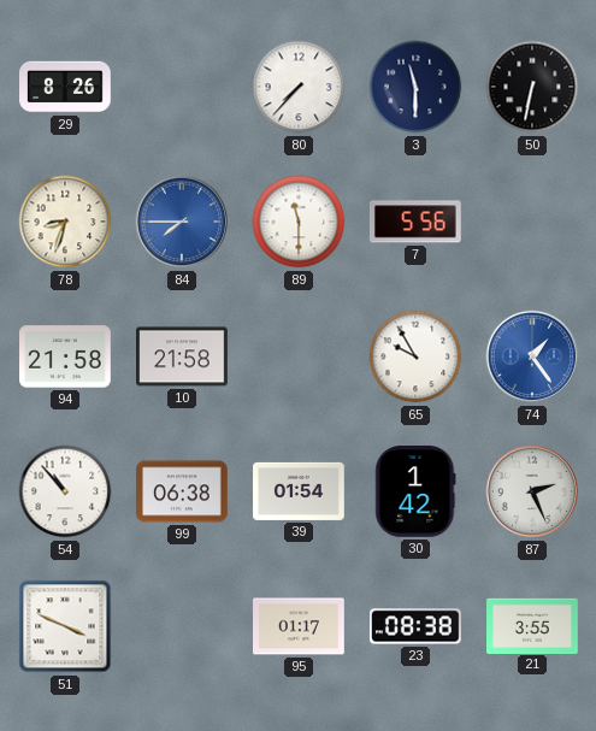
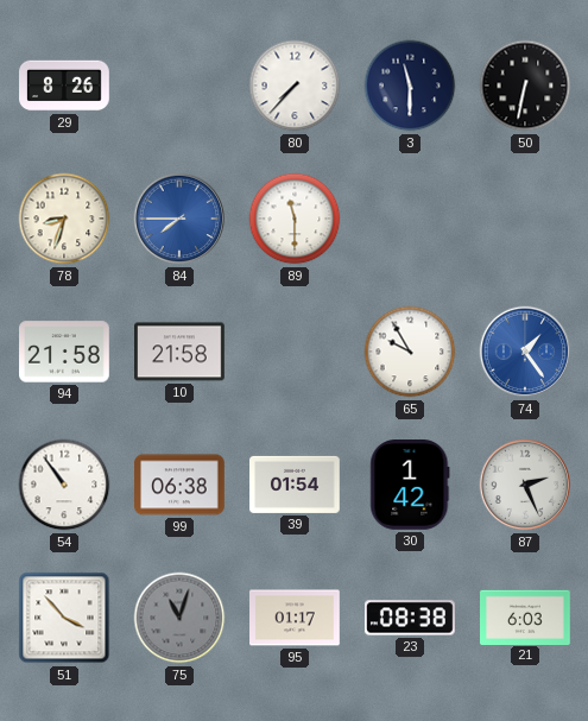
7: 5:56 -> none (415, 222)
54: 10:53 -> 10:54 (64, 485)
51: 3:49 -> 3:53 (64, 618)
75: none -> 11:03 (179, 618)
21: 3:55 -> 6:03 (526, 616)
